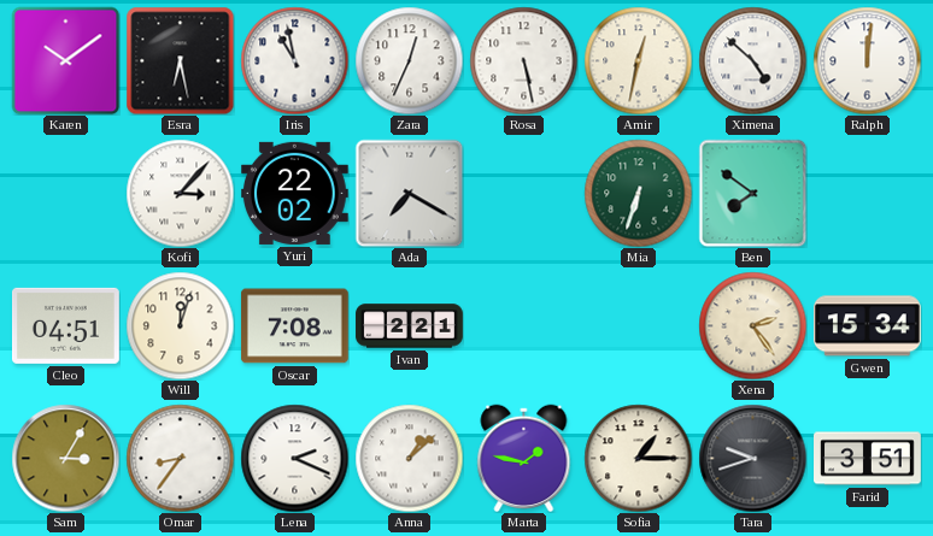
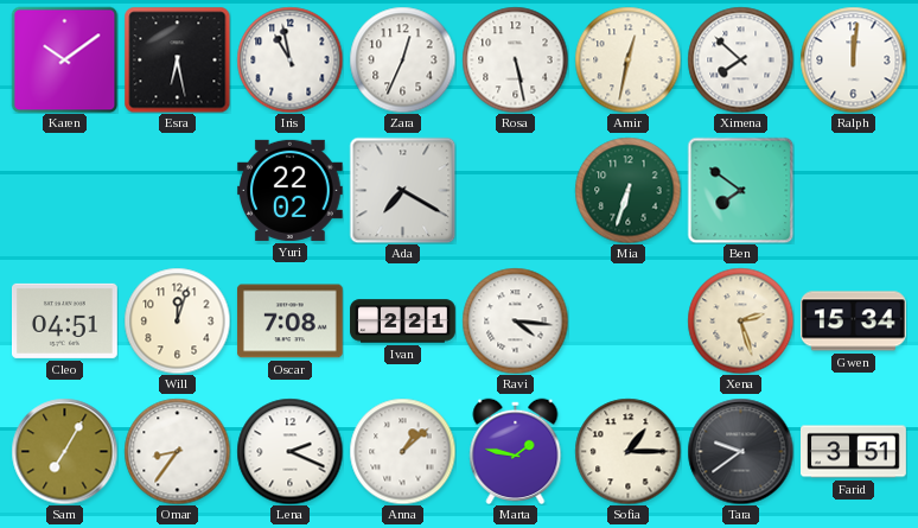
Ximena: 4:52 -> 7:52 (740, 59)
Kofi: 3:07 -> none (180, 193)
Ravi: none -> 4:16 (515, 320)
Xena: 2:24 -> 2:27 (740, 320)
Sam: 3:05 -> 7:05 (64, 451)
Tara: 9:42 -> 9:39 (740, 451)
